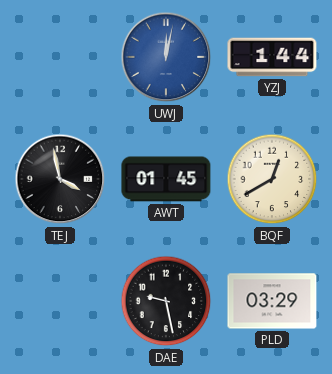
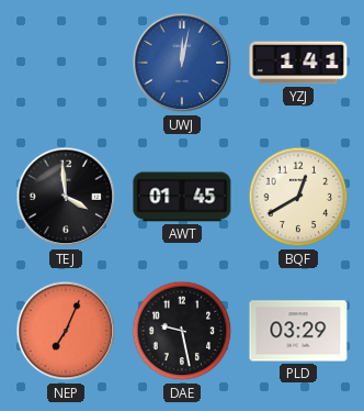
YZJ: 1:44 -> 1:41 (298, 63)
TEJ: 3:58 -> 3:59 (66, 197)
NEP: none -> 7:04 (66, 331)
